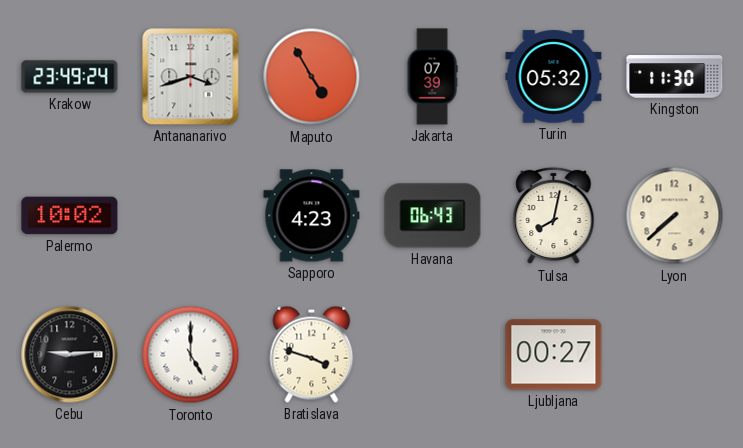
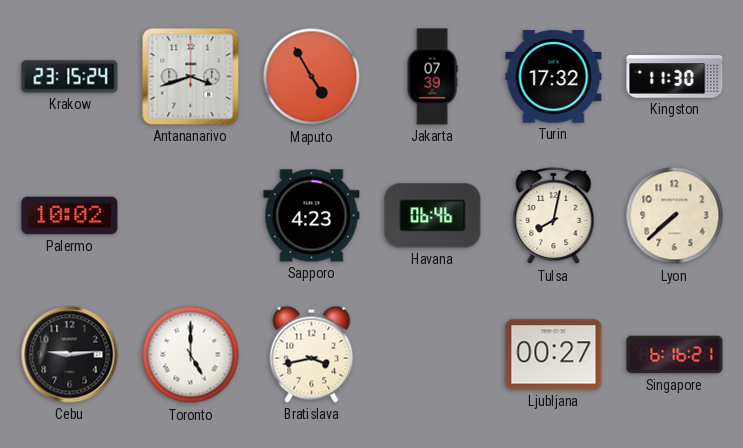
Krakow: 23:49 -> 23:15 (70, 77)
Turin: 05:32 -> 17:32 (554, 77)
Havana: 06:43 -> 06:46 (433, 216)
Bratislava: 3:48 -> 3:43 (312, 354)
Singapore: none -> 6:16 (675, 355)
